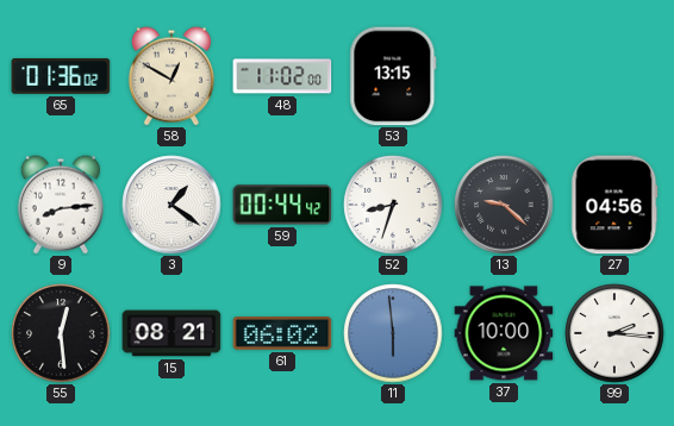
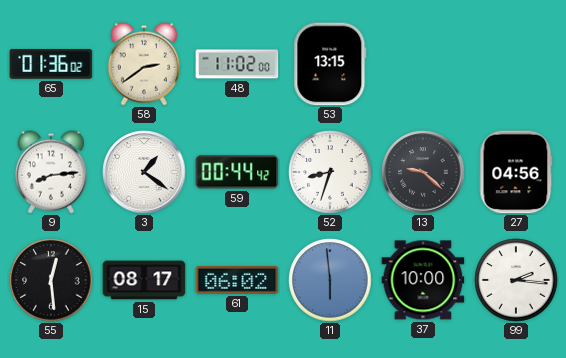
58: 12:50 -> 2:39 (144, 64)
15: 08:21 -> 08:17 (144, 280)
